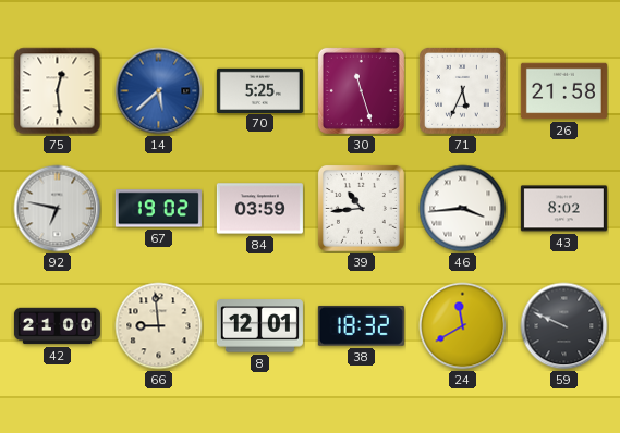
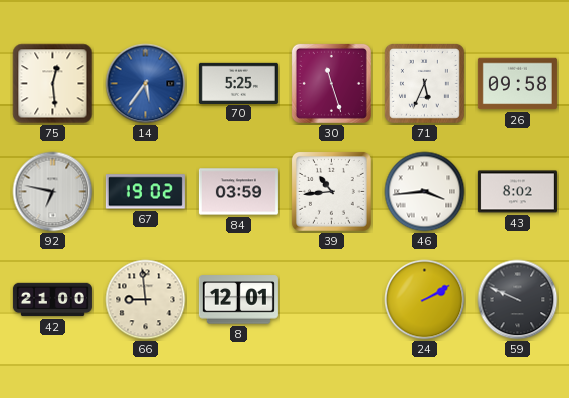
14: 5:38 -> 5:36 (146, 84)
26: 21:58 -> 09:58 (517, 84)
38: 18:32 -> none (361, 325)
24: 11:40 -> 2:10 (425, 300)
